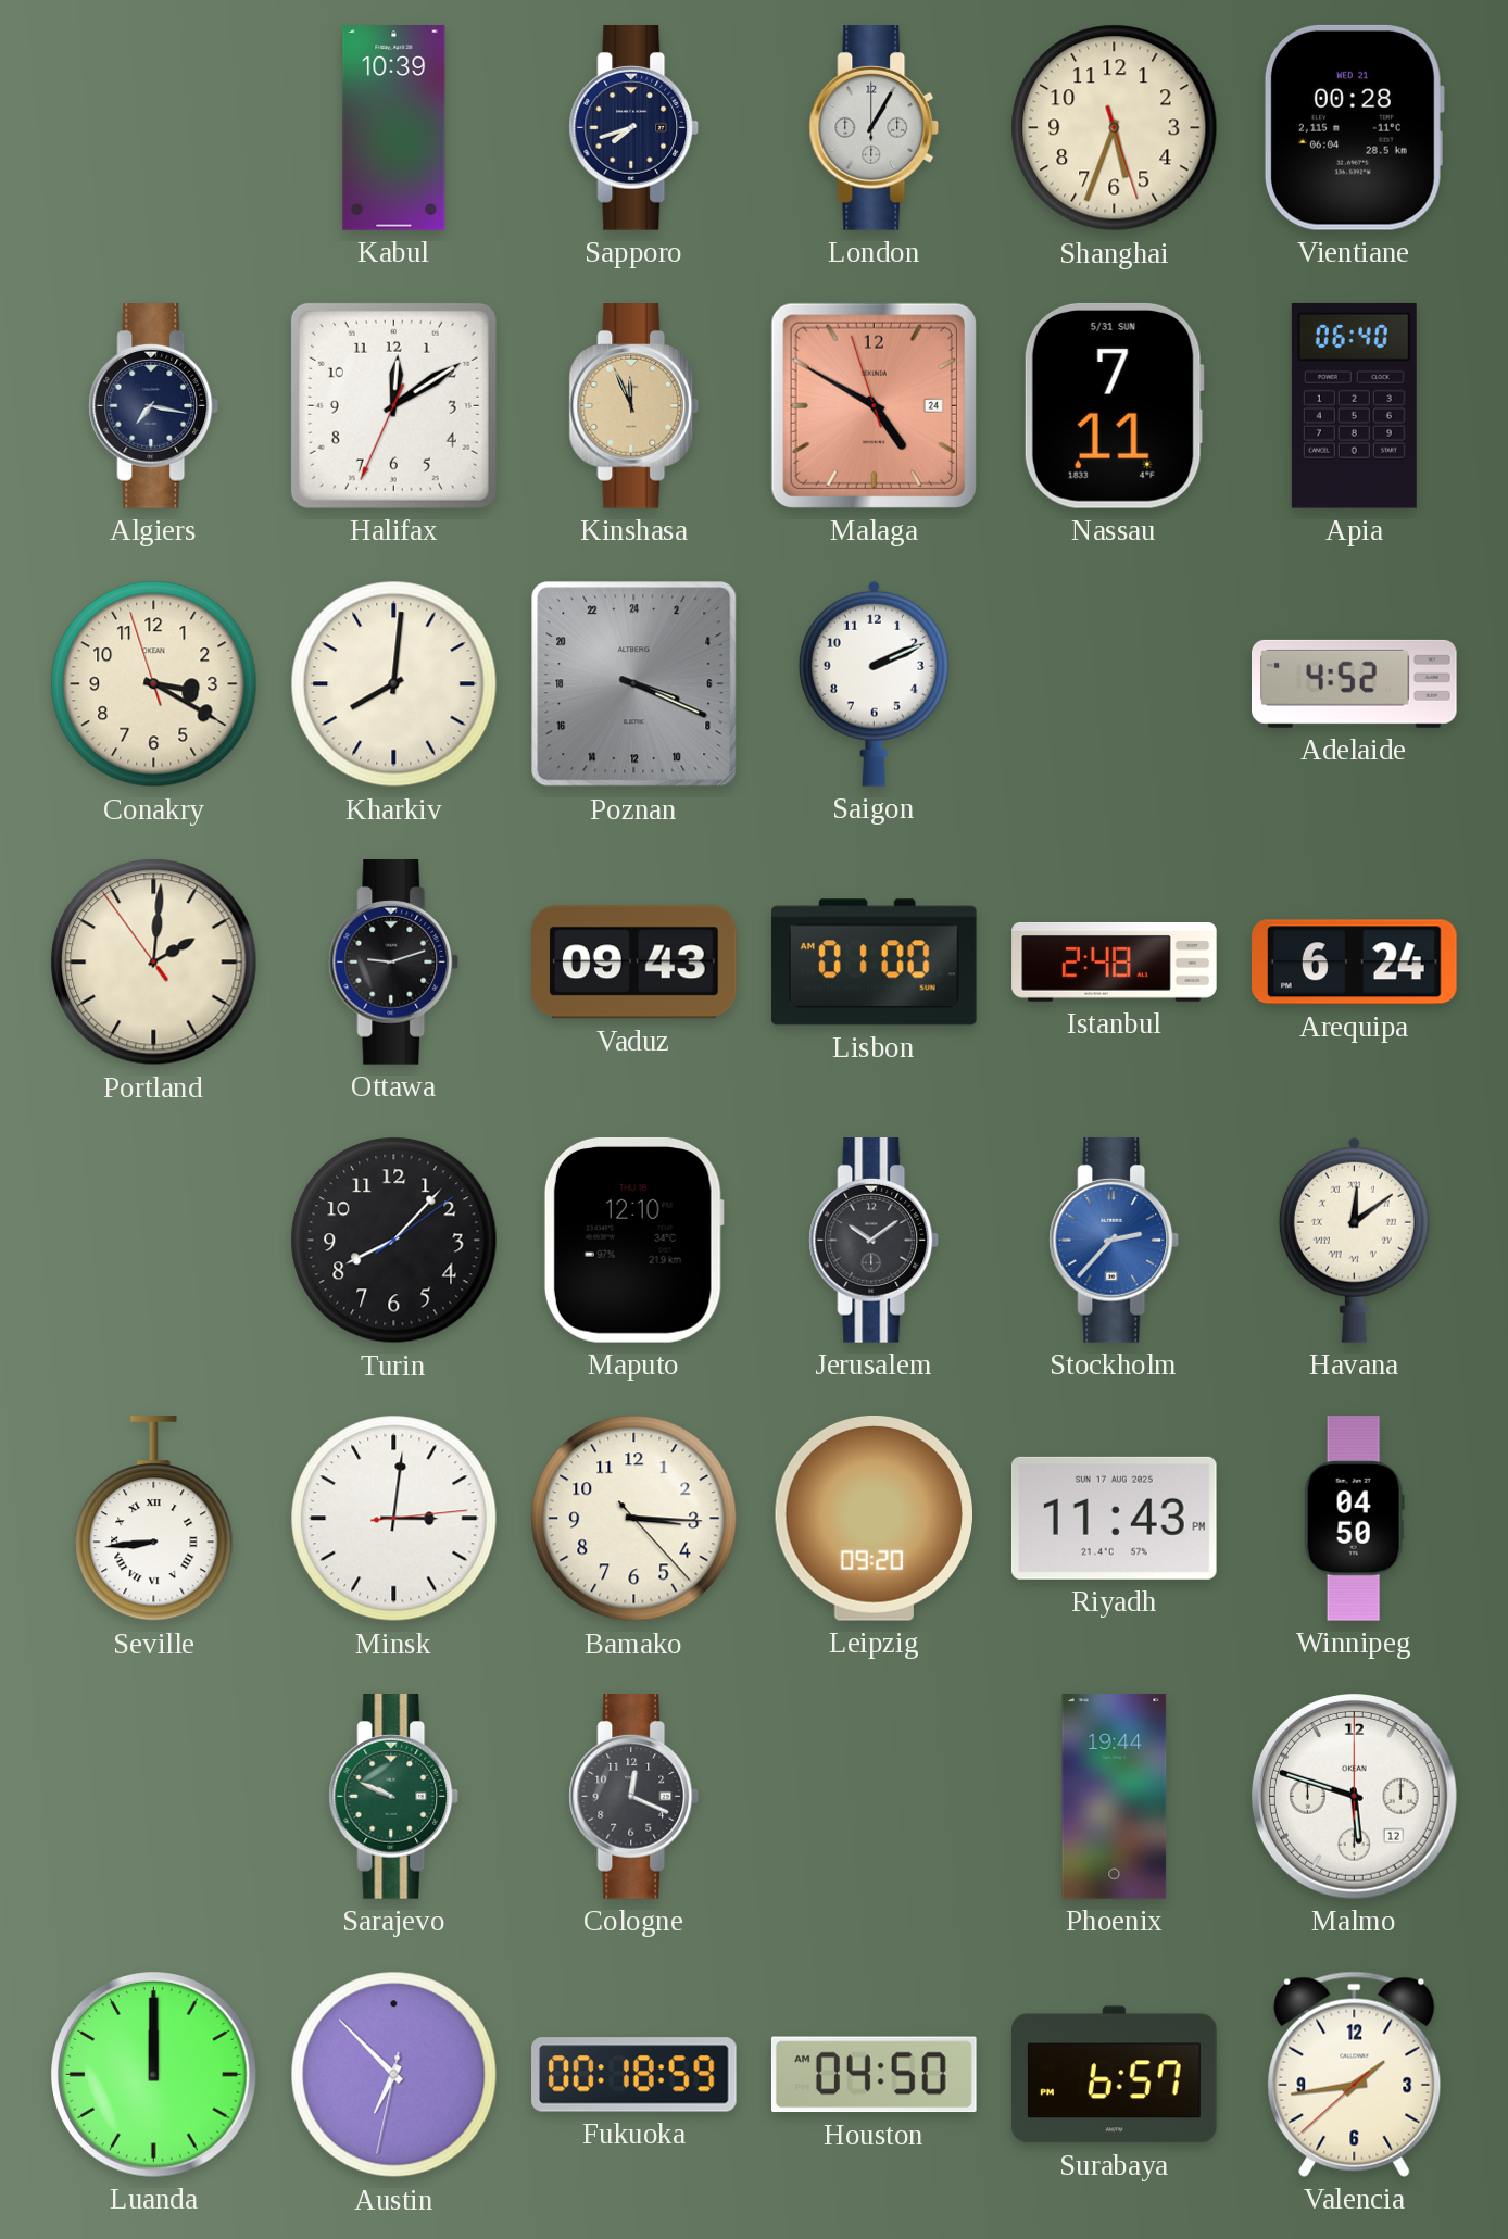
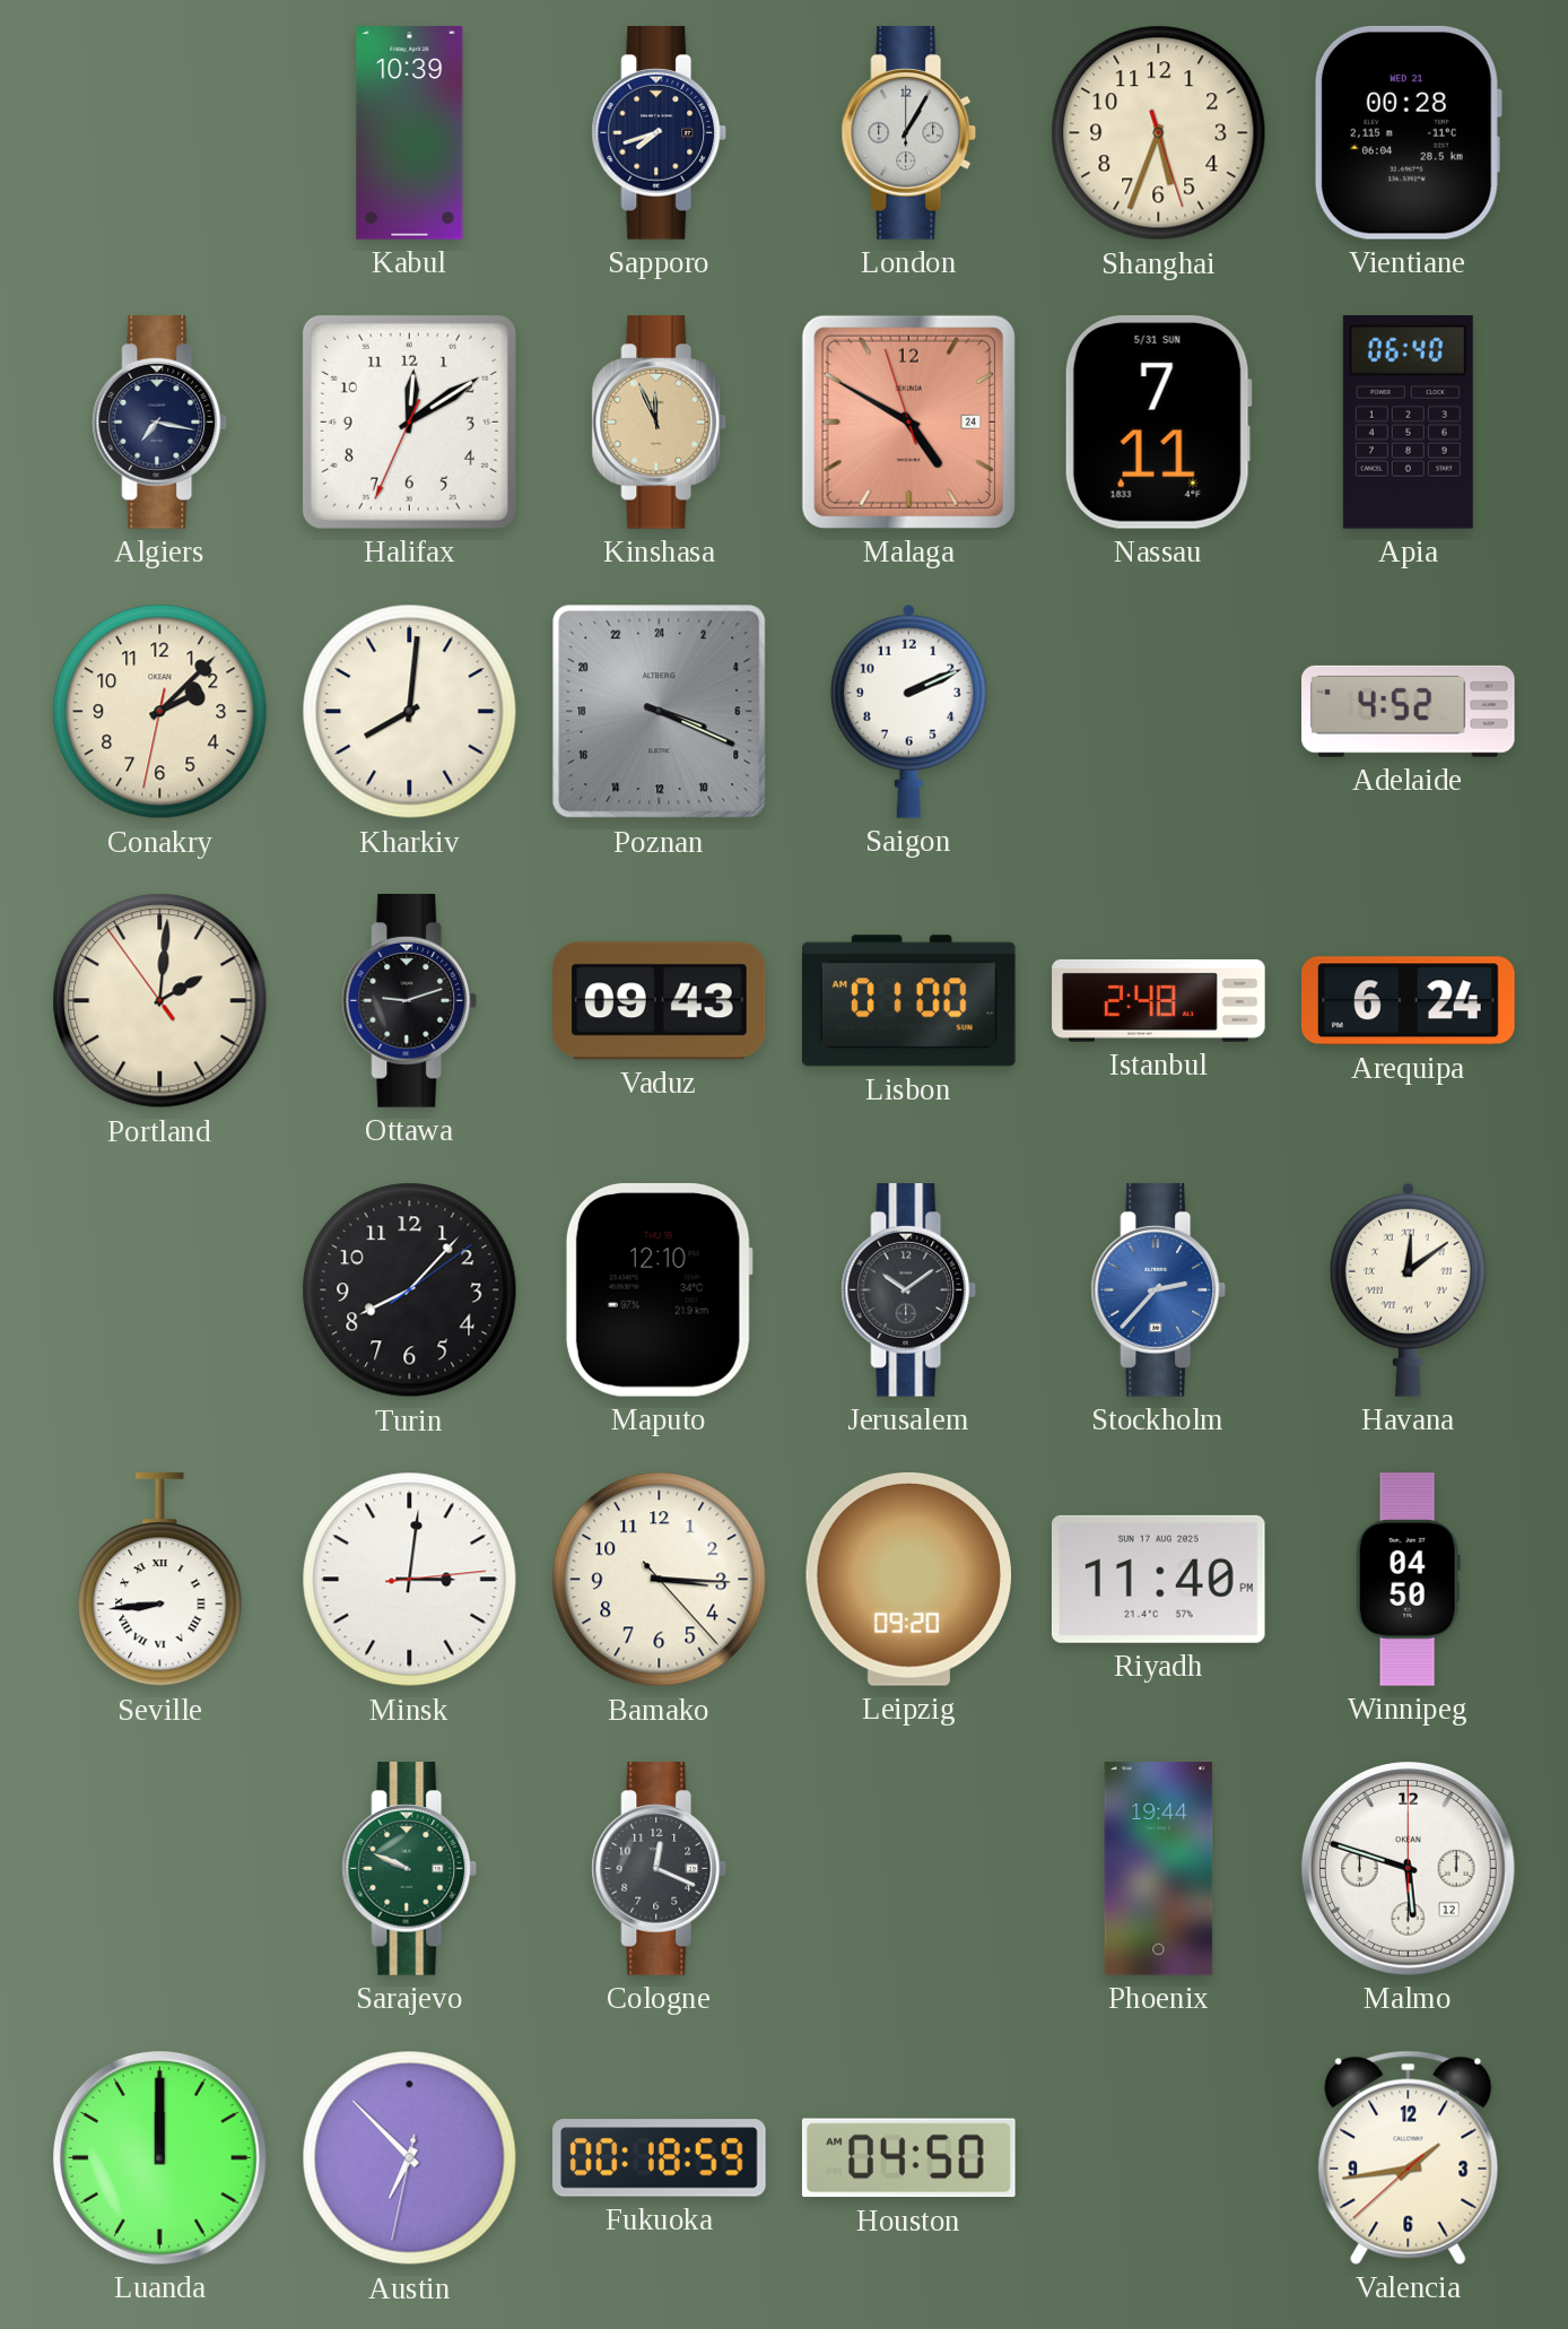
Conakry: 3:19 -> 2:07 (160, 712)
Riyadh: 11:43 -> 11:40 (1158, 1579)
Surabaya: 6:57 -> none (1115, 2075)
